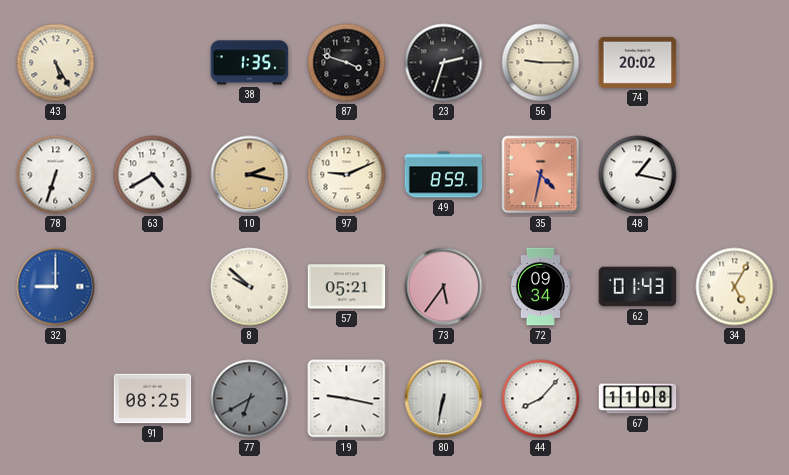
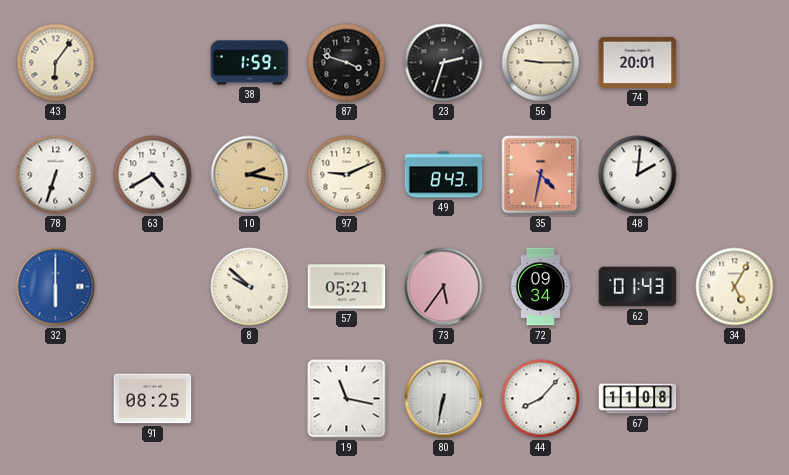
43: 5:25 -> 6:06 (56, 63)
38: 1:35 -> 1:59 (250, 63)
74: 20:02 -> 20:01 (638, 62)
49: 8:59 -> 8:43 (444, 175)
48: 1:17 -> 2:01 (638, 175)
32: 9:00 -> 6:00 (56, 287)
77: 6:40 -> none (250, 399)
19: 9:17 -> 11:17 (347, 399)
